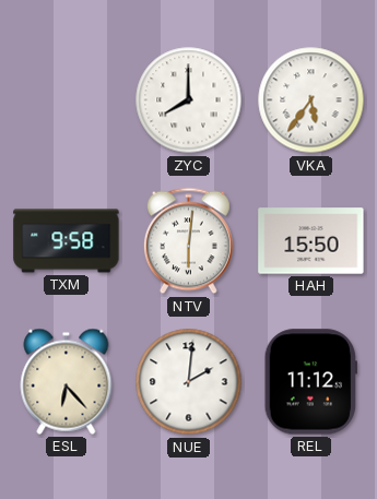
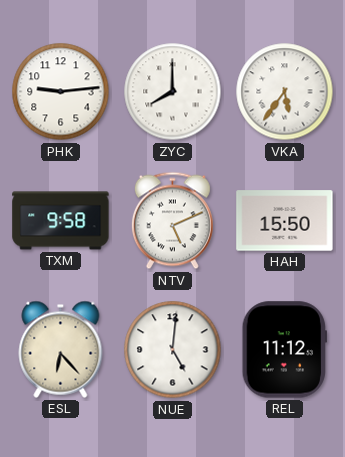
PHK: none -> 9:14 (61, 92)
NTV: 6:01 -> 5:11 (172, 221)
NUE: 2:01 -> 5:01 (173, 350)
